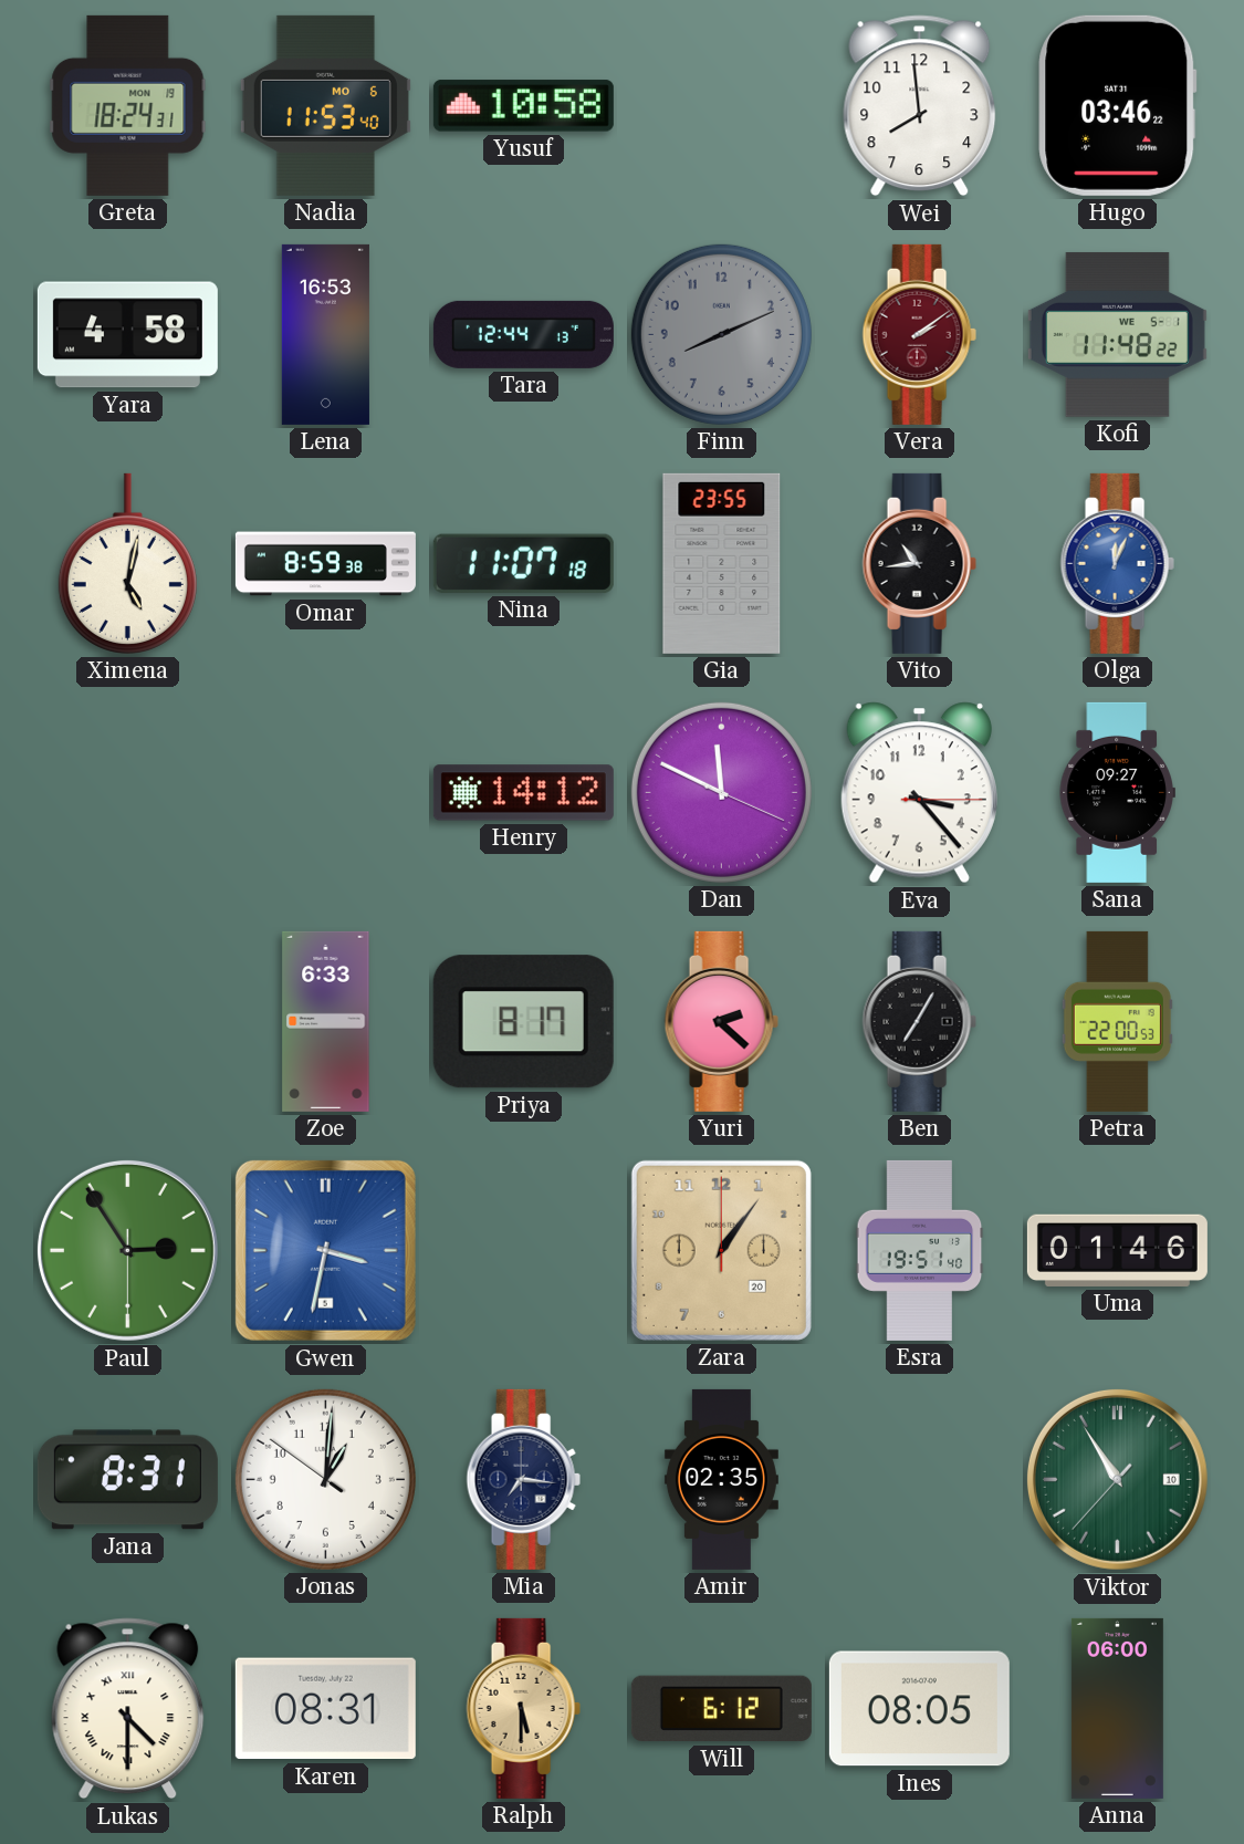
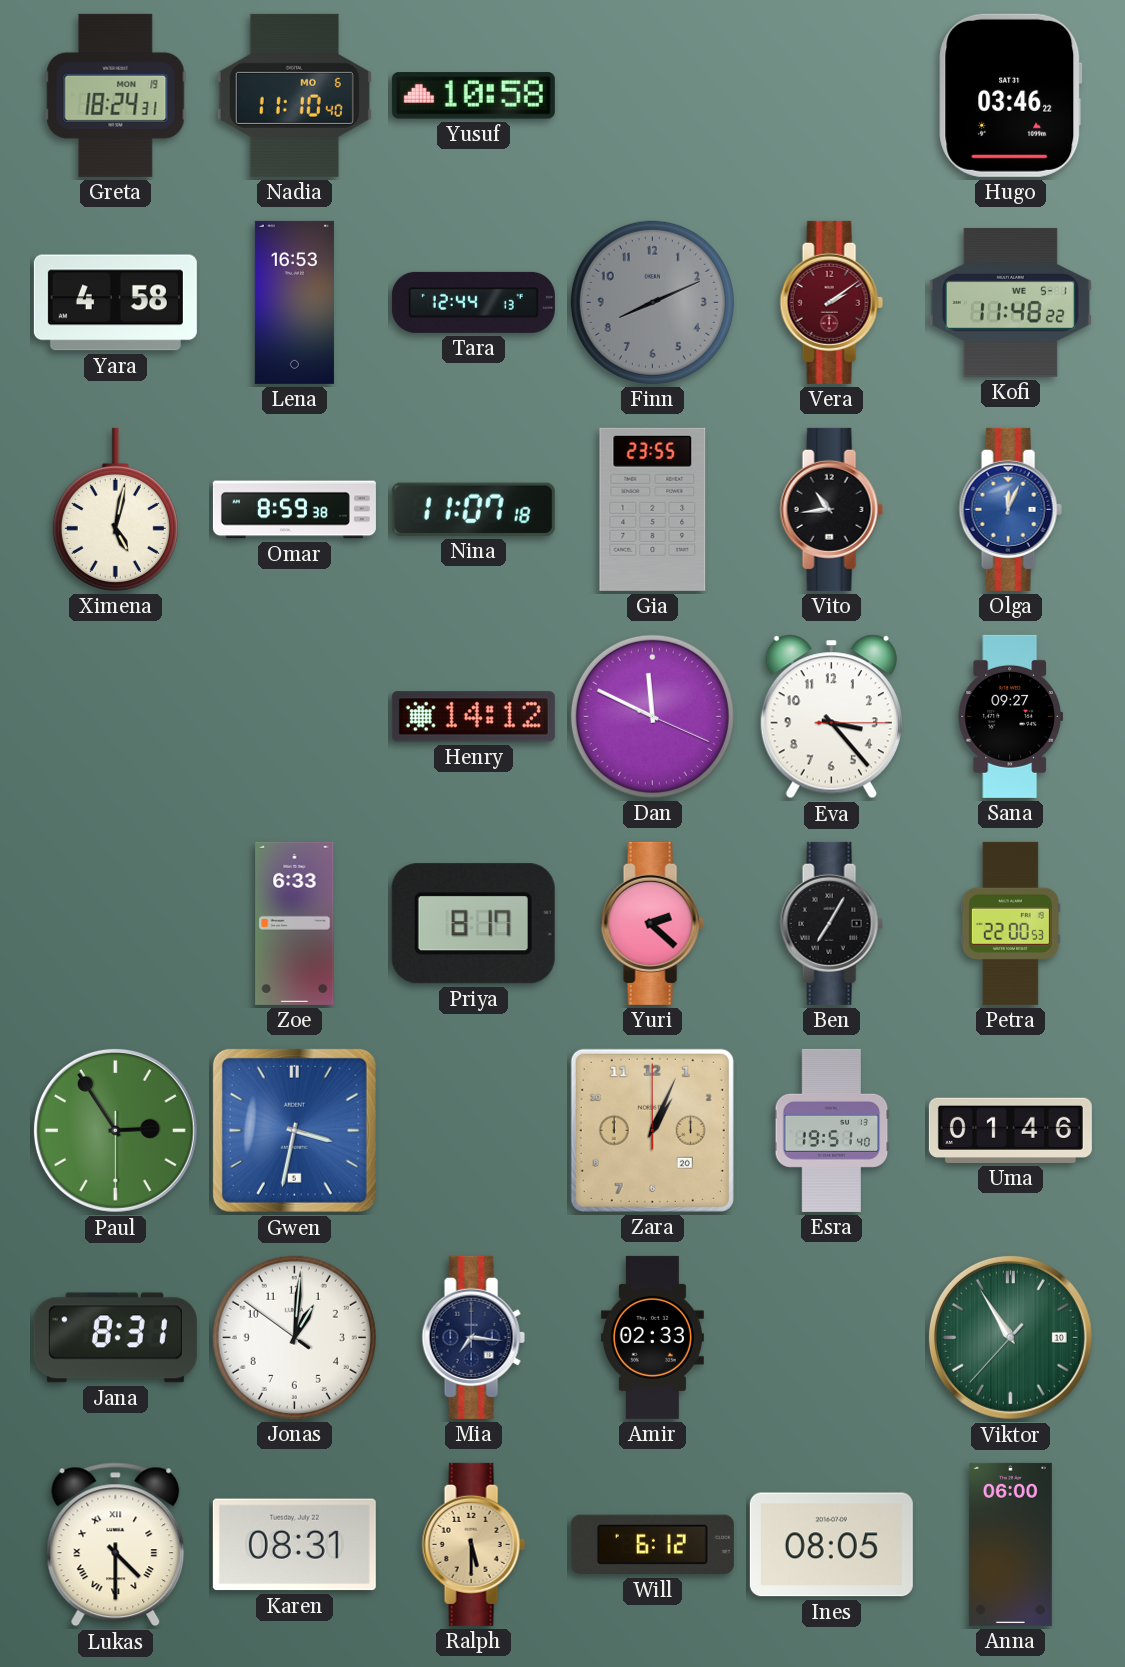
Nadia: 11:53 -> 11:10 (294, 95)
Wei: 7:59 -> none (920, 106)
Zara: 1:06 -> 1:04 (652, 1130)
Amir: 02:35 -> 02:33 (652, 1337)
